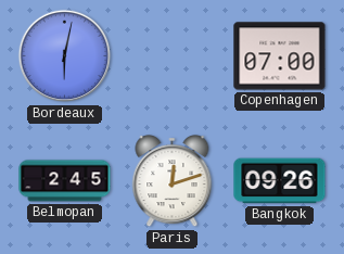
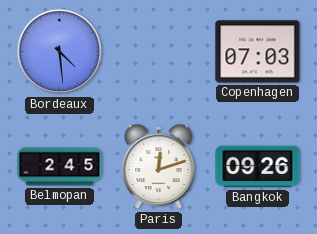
Bordeaux: 6:02 -> 4:29 (60, 52)
Copenhagen: 07:00 -> 07:03 (258, 52)
